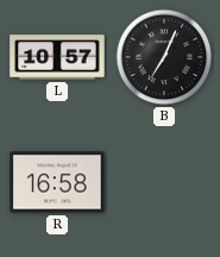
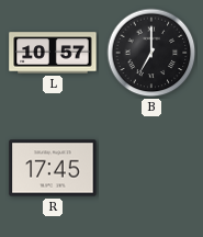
B: 7:04 -> 7:00 (151, 53)
R: 16:58 -> 17:45 (53, 168)
